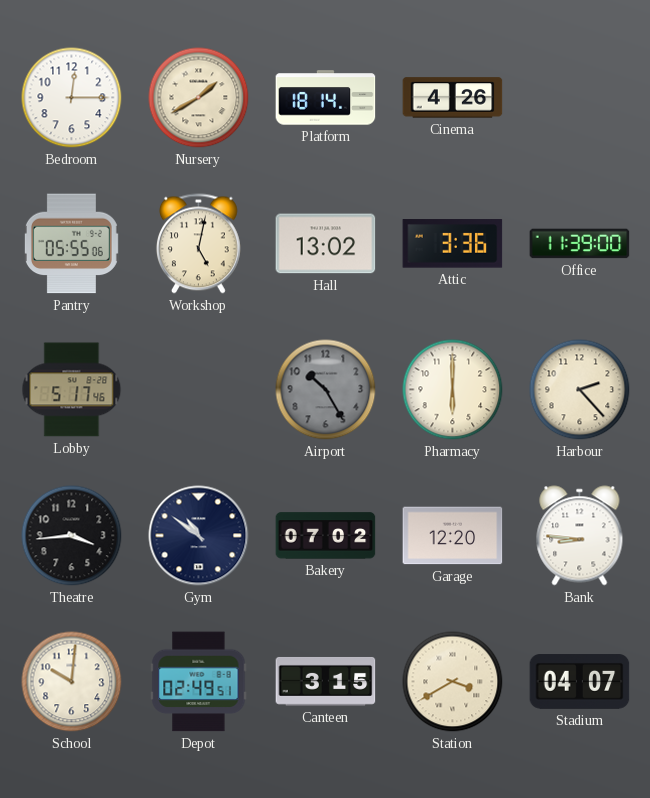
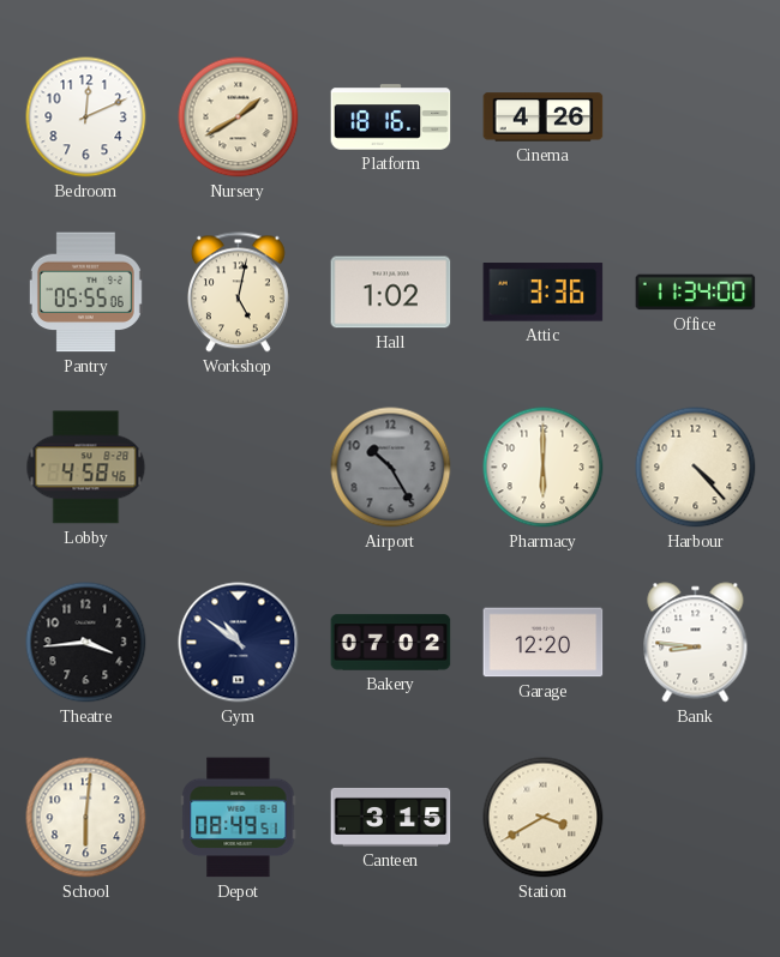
Bedroom: 12:15 -> 12:11 (86, 118)
Platform: 18:14 -> 18:16 (391, 118)
Hall: 13:02 -> 1:02 (391, 293)
Office: 11:39 -> 11:34 (696, 293)
Lobby: 5:17 -> 4:58 (86, 468)
Harbour: 2:23 -> 4:23 (696, 468)
School: 10:01 -> 6:01 (86, 818)
Depot: 02:49 -> 08:49 (239, 818)
Stadium: 04:07 -> none (580, 682)
